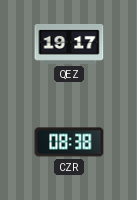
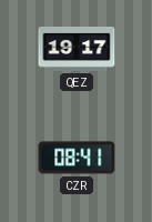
CZR: 08:38 -> 08:41 (77, 158)
